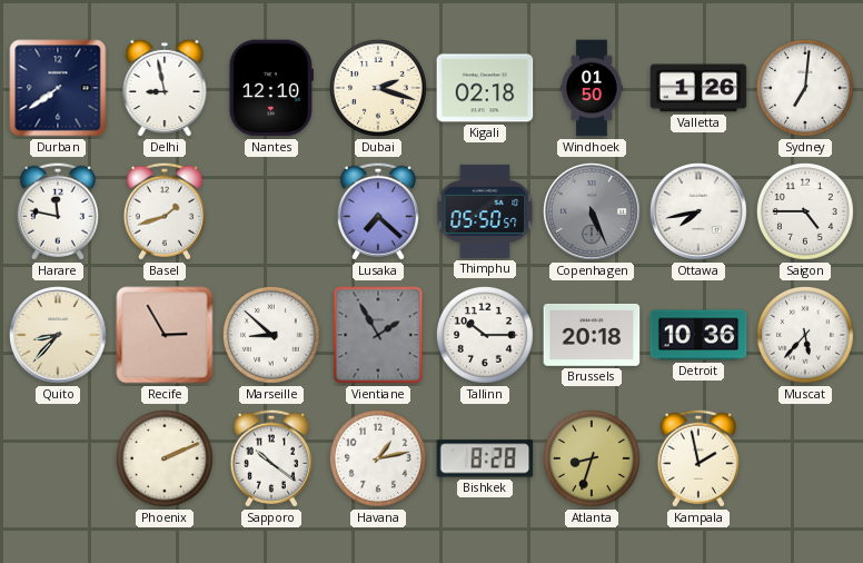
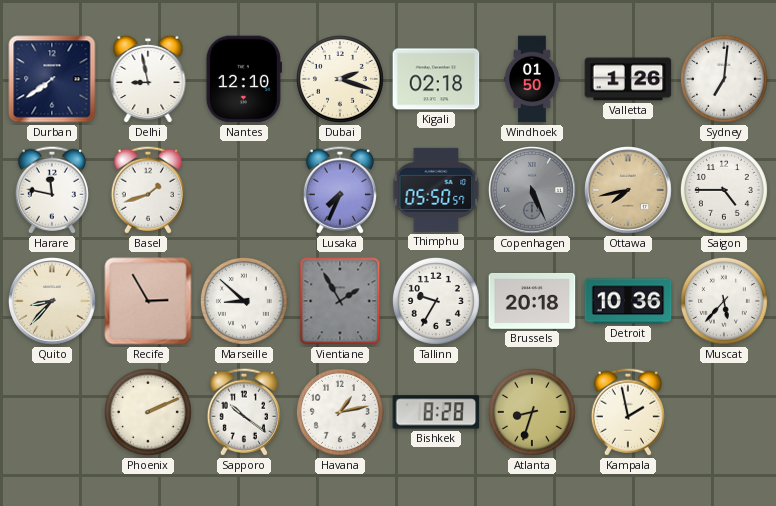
Lusaka: 7:22 -> 7:34 (340, 190)
Ottawa dial: white -> champagne (629, 191)
Tallinn: 10:15 -> 9:35 (436, 301)
